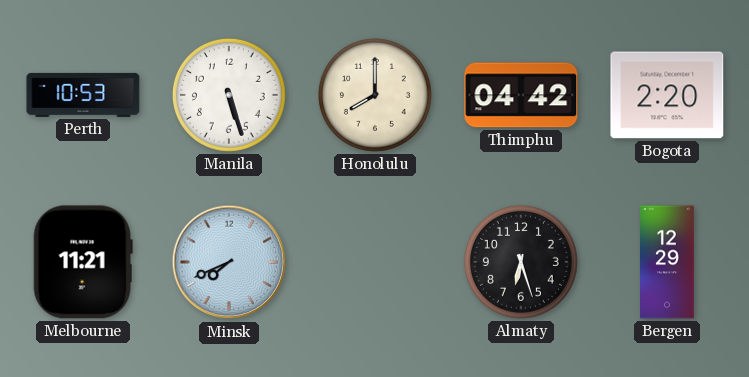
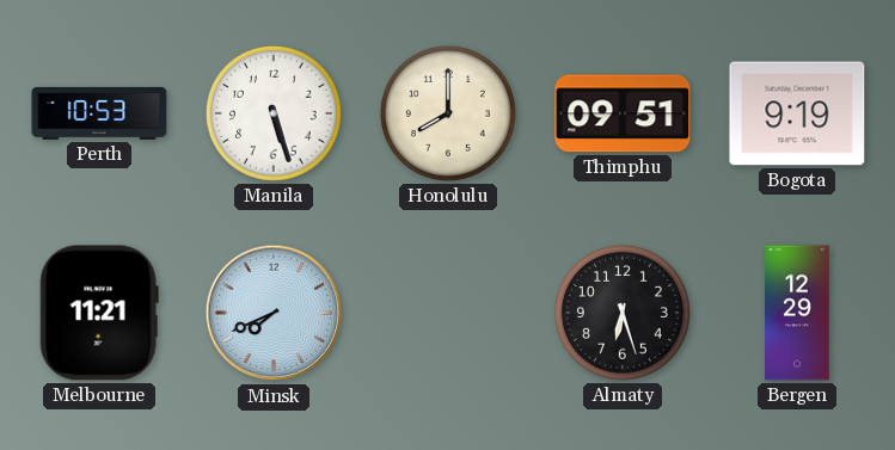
Thimphu: 04:42 -> 09:51 (623, 113)
Bogota: 2:20 -> 9:19 (797, 113)
